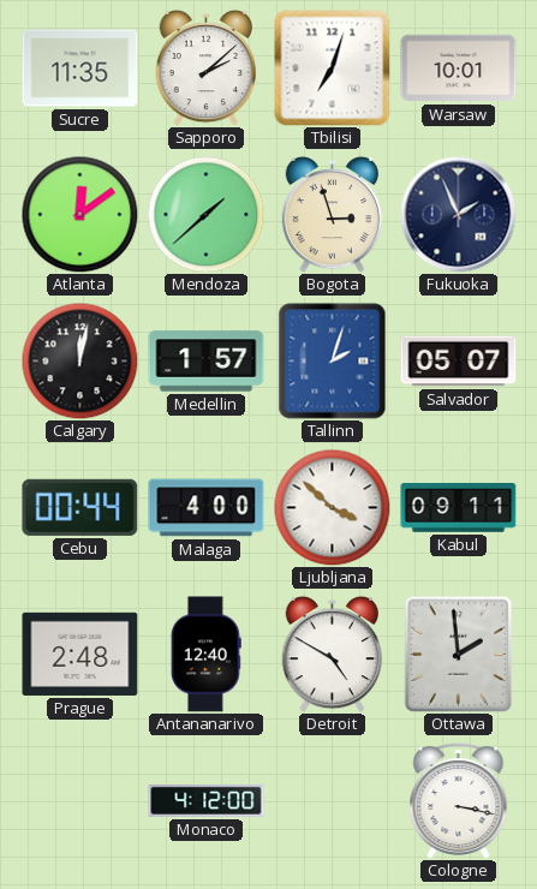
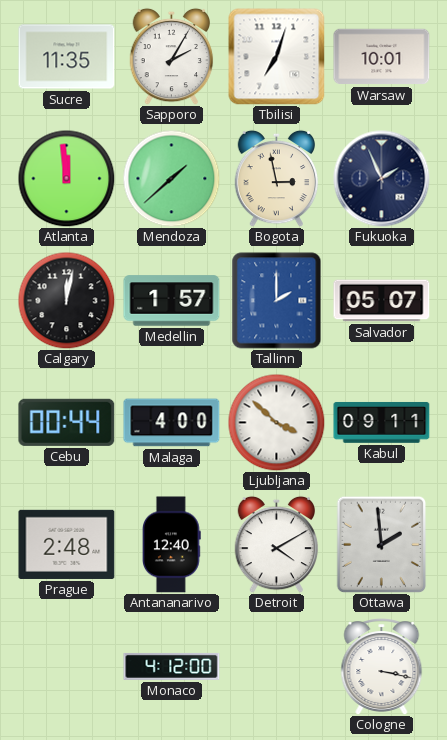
Sapporo: 2:08 -> 2:05 (172, 56)
Atlanta: 12:09 -> 11:59 (66, 178)
Bogota: 2:57 -> 2:58 (277, 178)
Tallinn: 2:03 -> 2:00 (277, 301)
Detroit: 4:50 -> 4:10 (277, 544)
